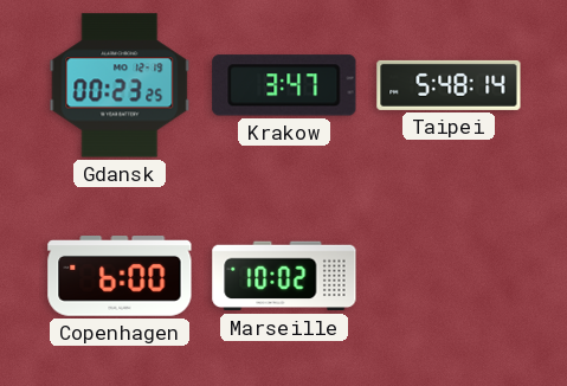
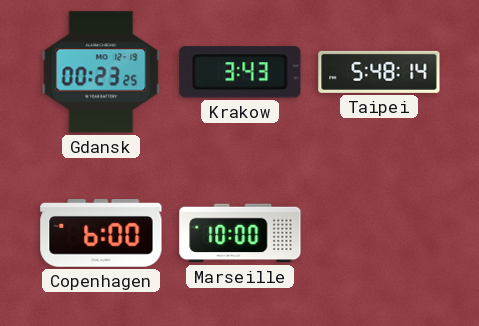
Krakow: 3:47 -> 3:43 (240, 72)
Marseille: 10:02 -> 10:00 (240, 233)
